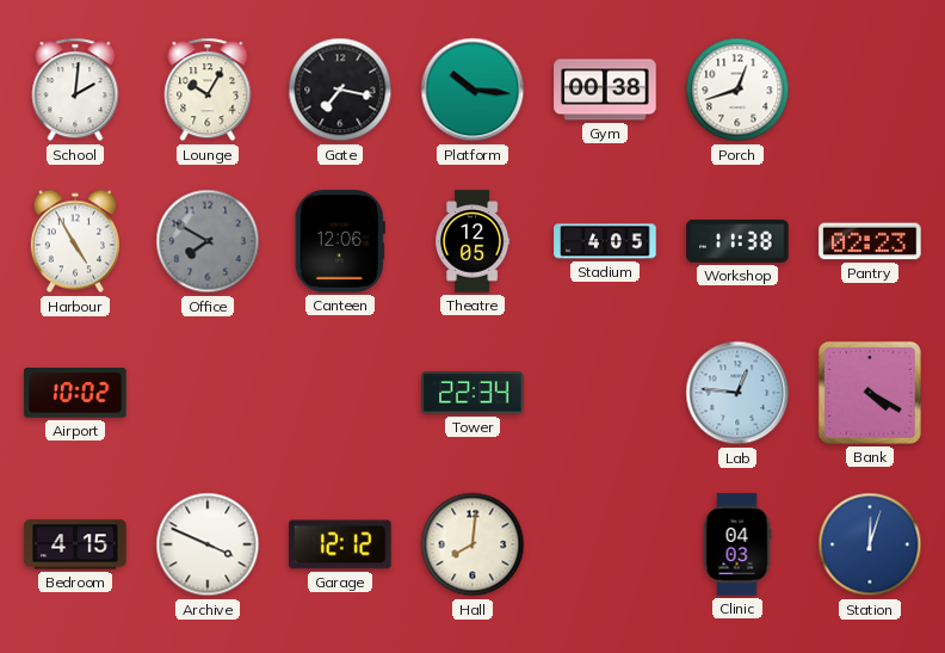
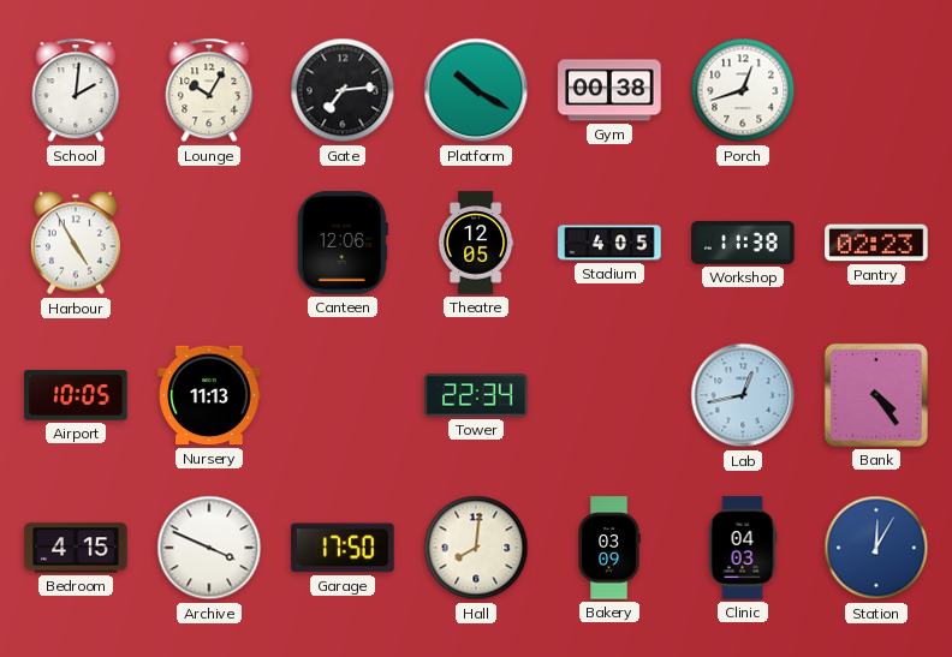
Gate: 7:17 -> 7:14 (343, 90)
Platform: 10:16 -> 10:20 (476, 90)
Office: 7:50 -> none (208, 241)
Airport: 10:02 -> 10:05 (76, 395)
Nursery: none -> 11:13 (209, 395)
Lab: 12:46 -> 12:43 (743, 395)
Bank: 4:20 -> 4:24 (876, 395)
Garage: 12:12 -> 17:50 (343, 548)
Bakery: none -> 03:09 (609, 548)
Station: 12:03 -> 12:05 (876, 548)
